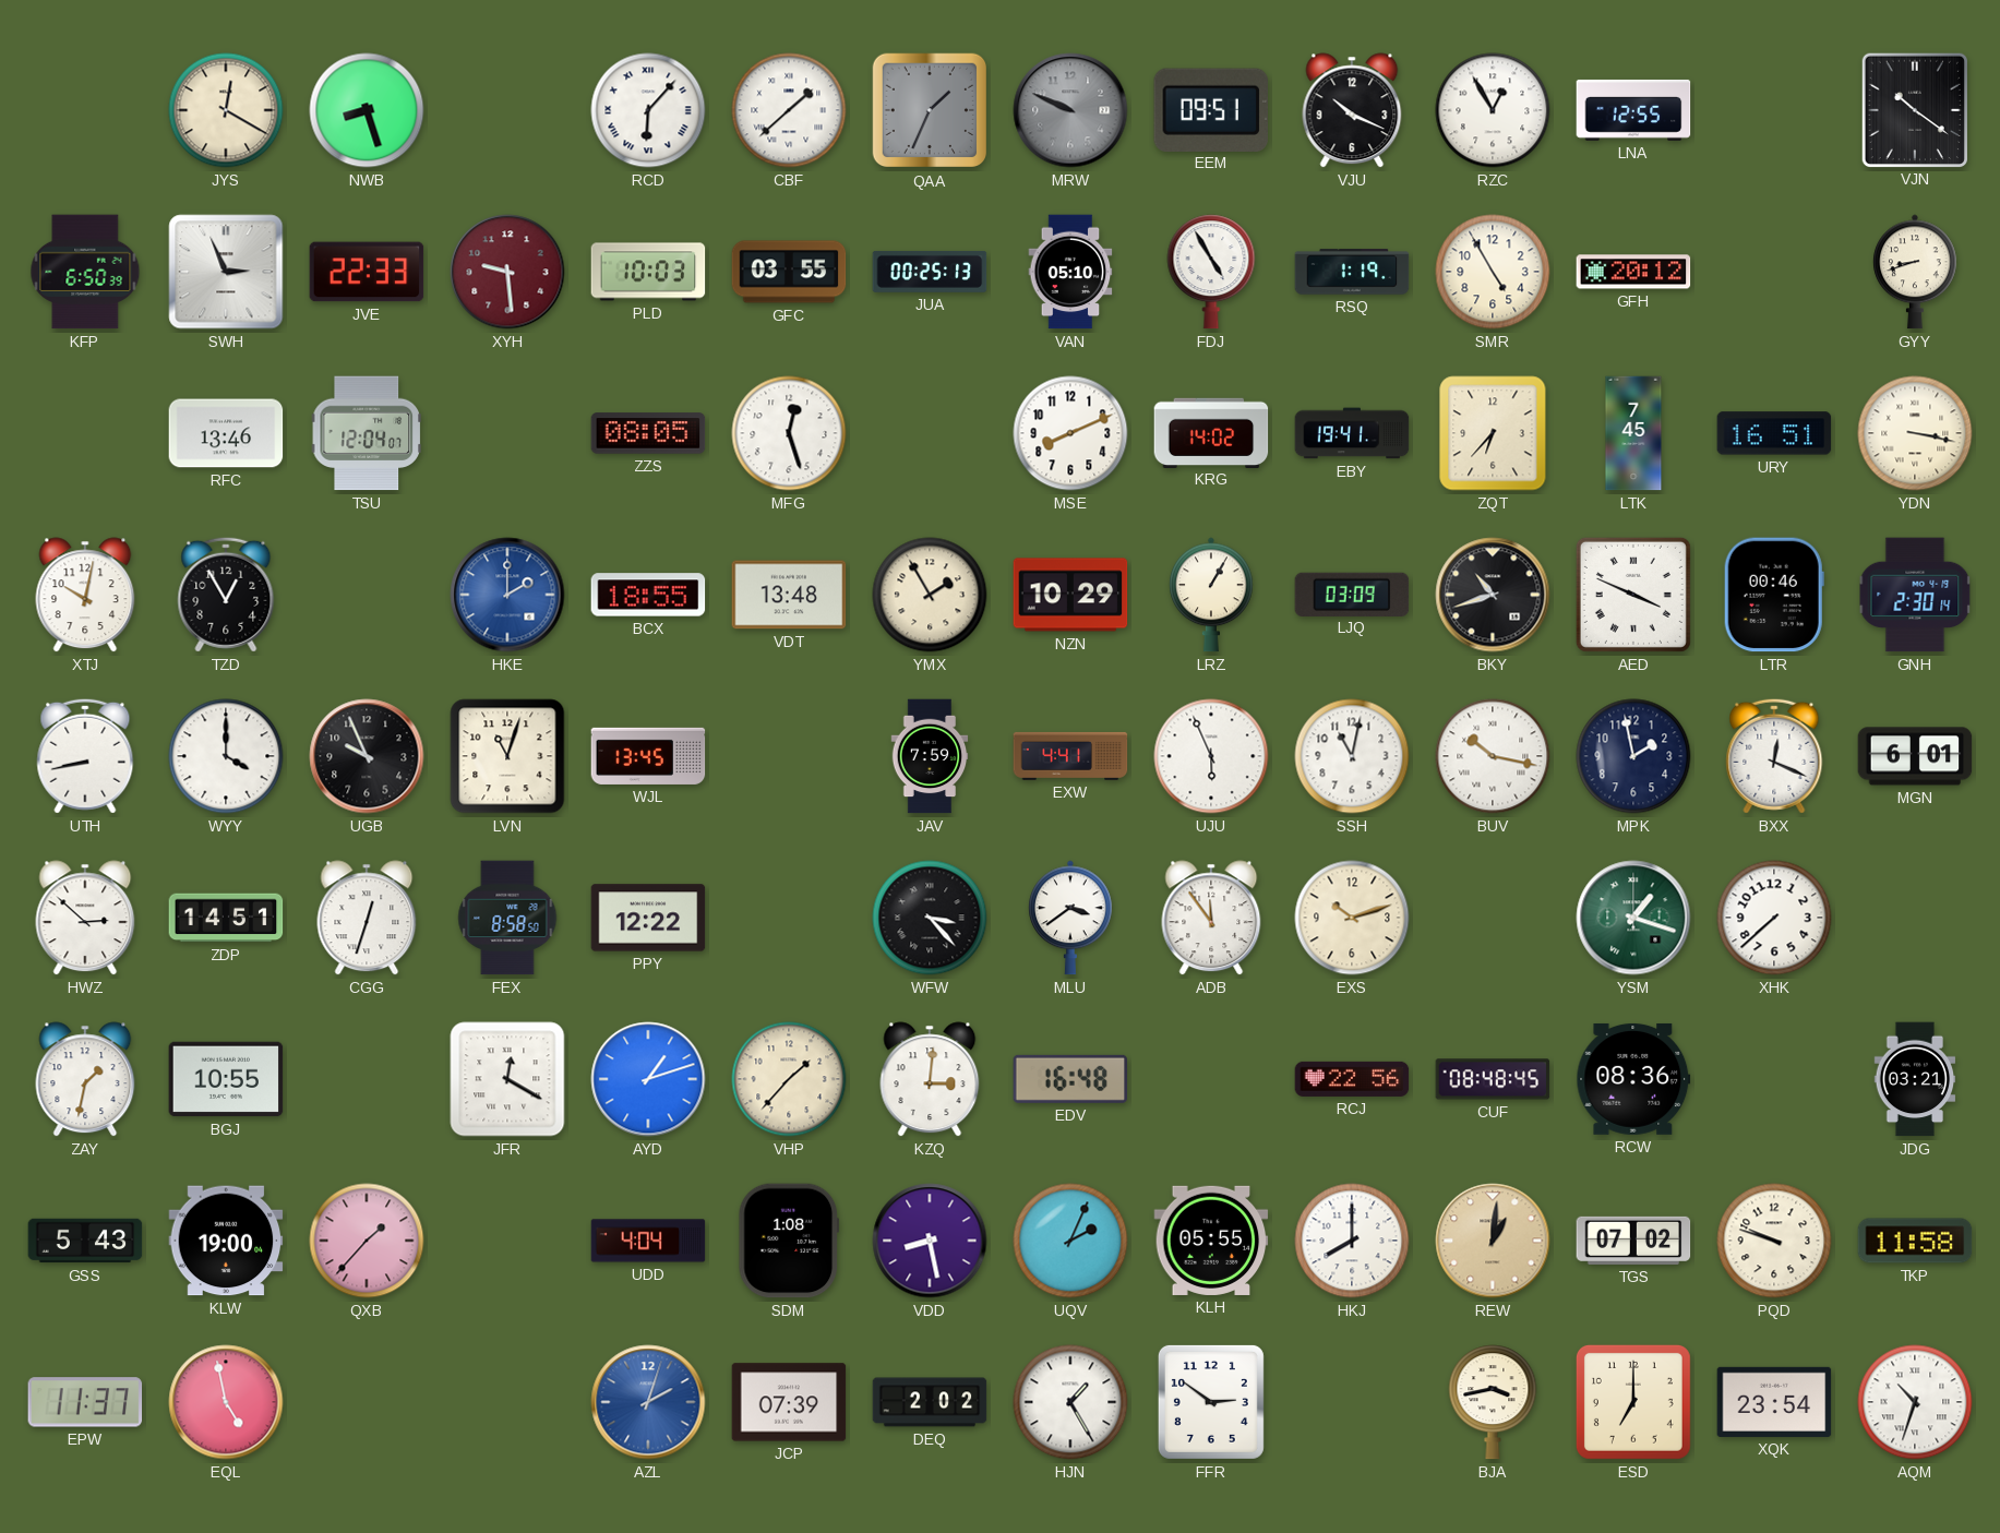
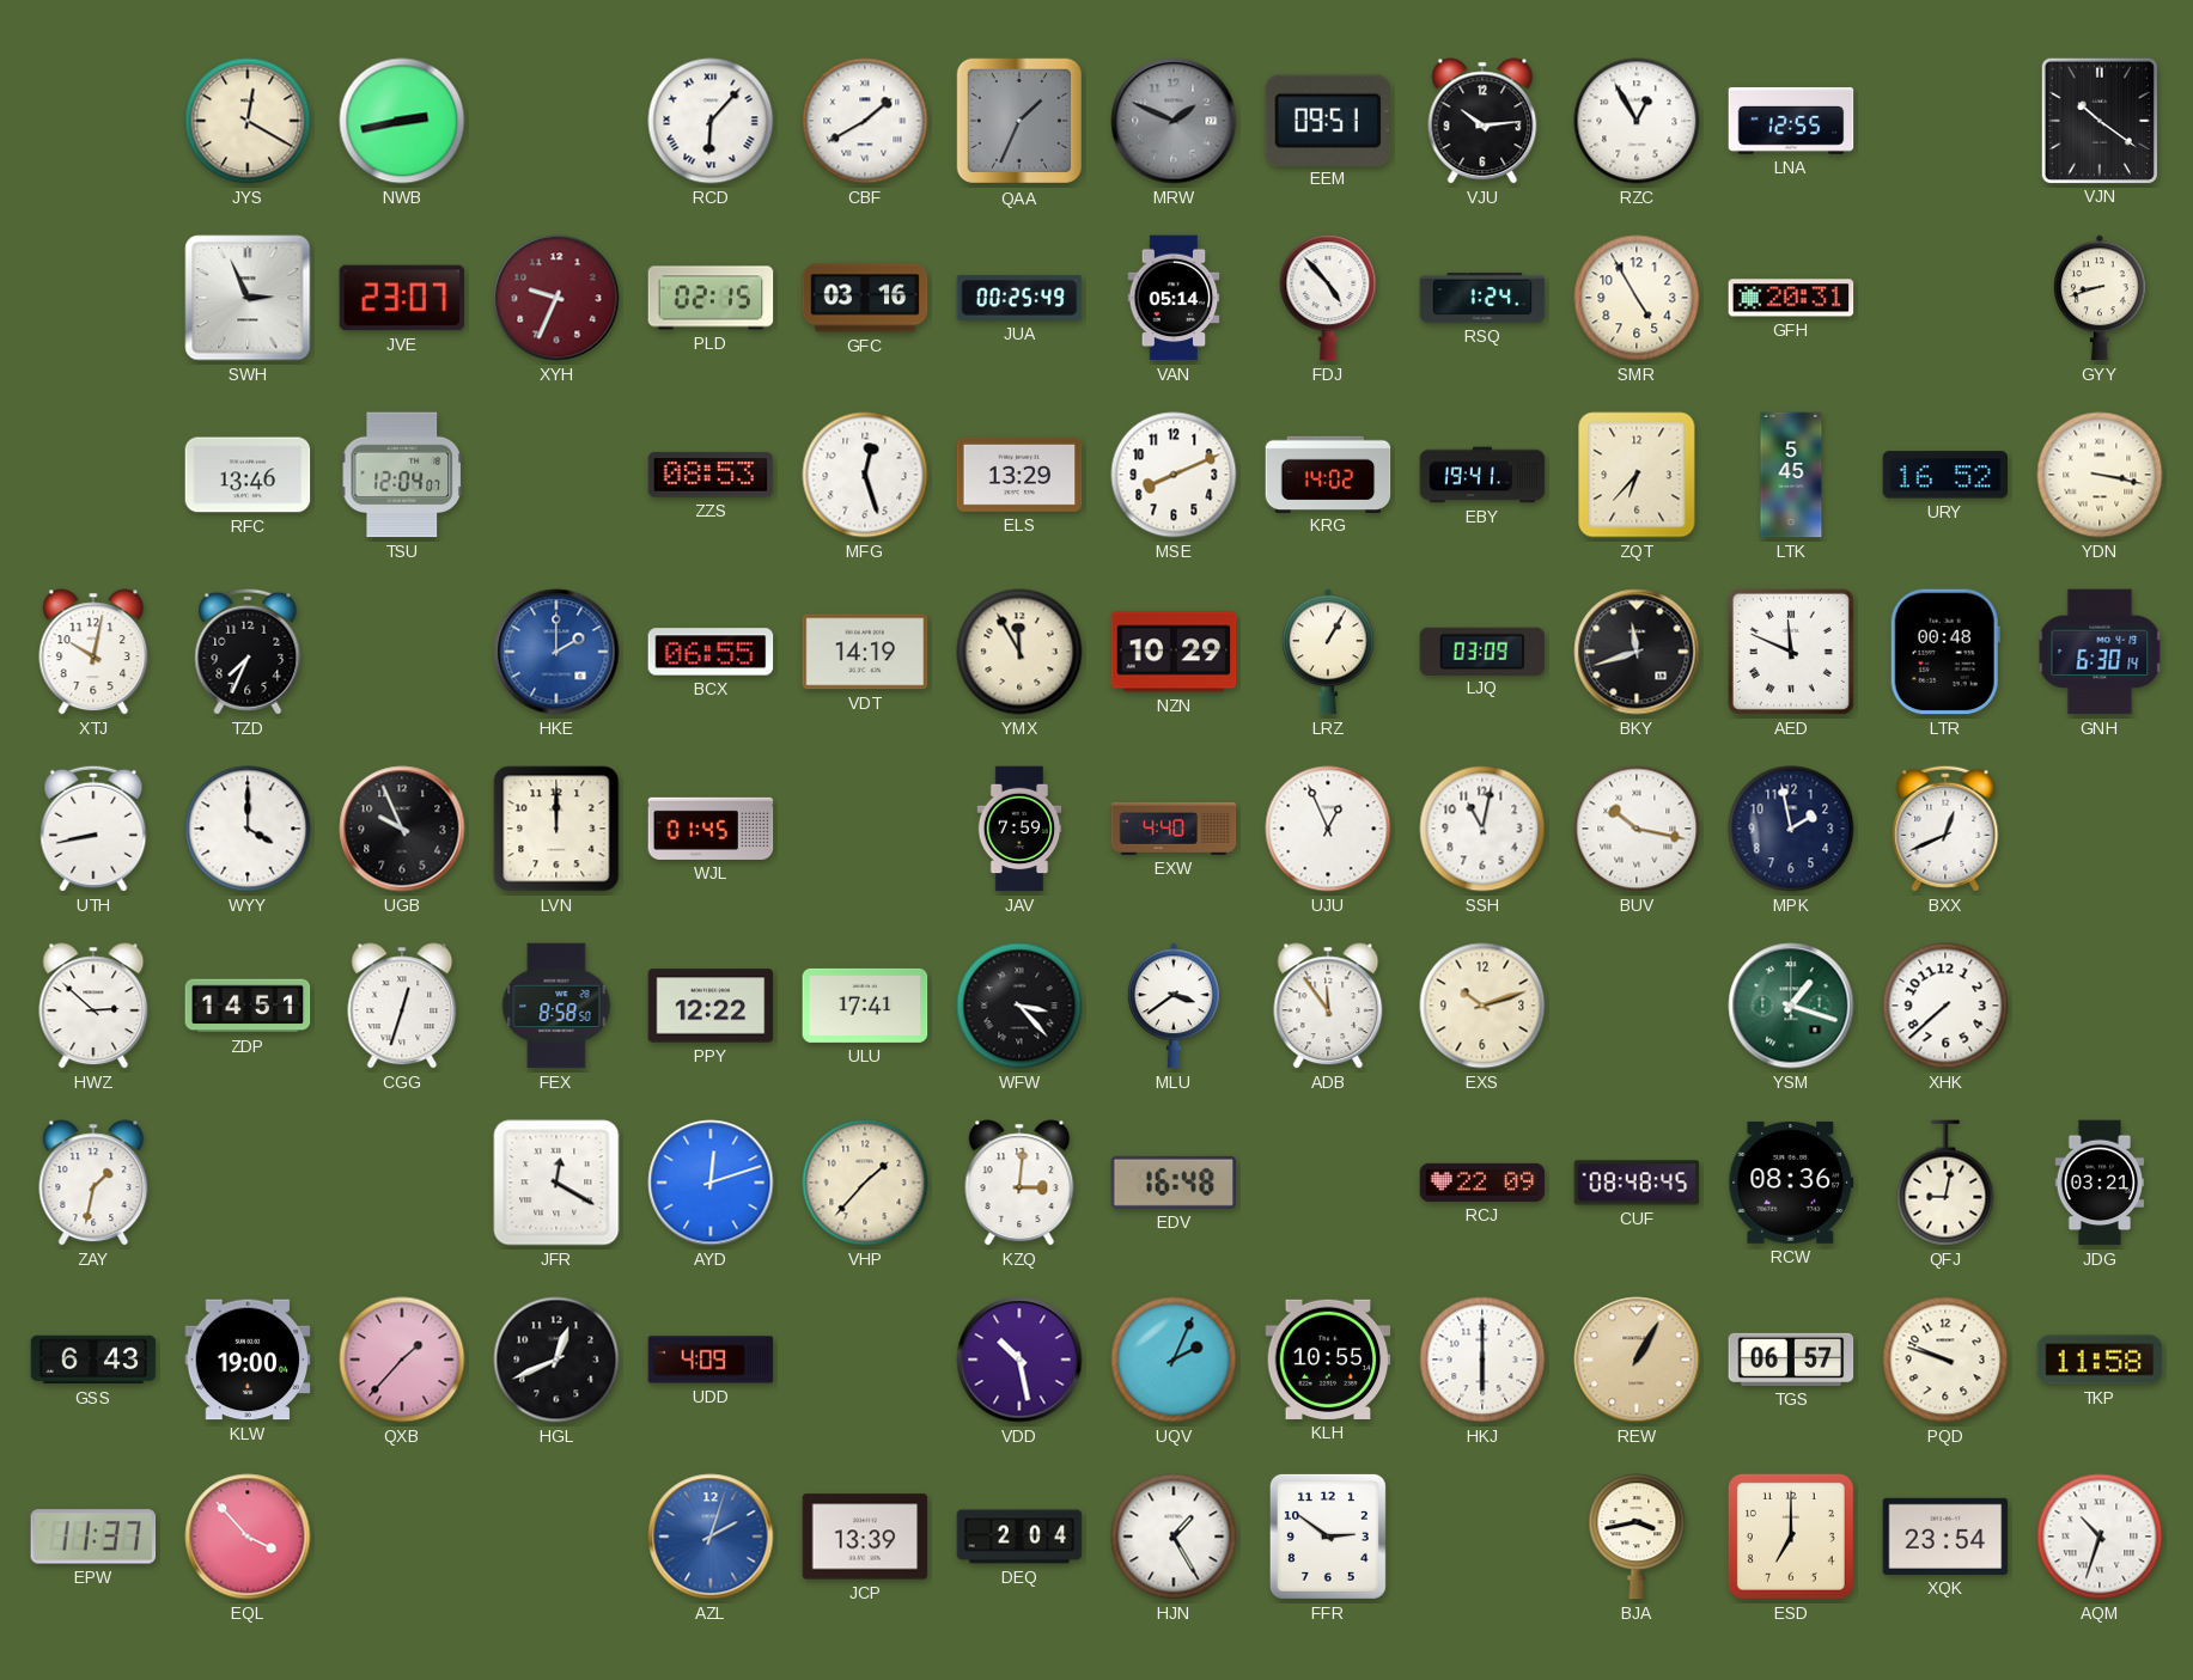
NWB: 8:27 -> 2:43 (402, 121)
CBF: 1:38 -> 1:40 (865, 121)
MRW: 9:49 -> 1:49 (1174, 121)
VJU: 10:19 -> 10:14 (1482, 121)
KFP: 6:50 -> none (85, 272)
JVE: 22:33 -> 23:07 (402, 298)
XYH: 9:29 -> 9:34 (556, 298)
PLD: 10:03 -> 02:15 (711, 298)
GFC: 03:55 -> 03:16 (865, 298)
JUA: 00:25:13 -> 00:25:49 (1019, 298)
VAN: 05:10 -> 05:14 (1174, 298)
FDJ: 4:55 -> 4:53 (1328, 298)
RSQ: 1:19 -> 1:24 (1482, 298)
GFH: 20:12 -> 20:31 (1791, 298)
ZZS: 08:05 -> 08:53 (711, 475)
ELS: none -> 13:29 (1019, 475)
LTK: 7:45 -> 5:45 (1791, 475)
URY: 16:51 -> 16:52 (1945, 475)
TZD: 12:55 -> 7:34 (248, 652)
BCX: 18:55 -> 06:55 (711, 652)
VDT: 13:48 -> 14:19 (865, 652)
YMX: 1:55 -> 11:55 (1019, 652)
BKY: 10:42 -> 11:42 (1637, 652)
AED: 3:49 -> 11:49 (1791, 652)
LTR: 00:46 -> 00:48 (1945, 652)
GNH: 2:30 -> 6:30 (2100, 652)
LVN: 11:03 -> 12:00 (556, 829)
WJL: 13:45 -> 01:45 (711, 829)
EXW: 4:41 -> 4:40 (1174, 829)
UJU: 5:56 -> 12:56 (1328, 829)
BXX: 12:19 -> 12:41 (1945, 829)
MGN: 6:01 -> none (1915, 756)
ULU: none -> 17:41 (865, 1006)
BGJ: 10:55 -> none (226, 1079)
AYD: 1:12 -> 12:12 (711, 1183)
RCJ: 22:56 -> 22:09 (1482, 1183)
QFJ: none -> 9:02 (1945, 1183)
GSS: 5:43 -> 6:43 (93, 1360)
HGL: none -> 12:41 (556, 1360)
UDD: 4:04 -> 4:09 (711, 1360)
SDM: 1:08 -> none (788, 1241)
VDD: 8:28 -> 10:28 (1019, 1360)
KLH: 05:55 -> 10:55 (1328, 1360)
HKJ: 8:00 -> 6:00 (1482, 1360)
REW: 1:01 -> 1:05 (1637, 1360)
TGS: 07:02 -> 06:57 (1791, 1360)
EQL: 4:58 -> 3:53 (248, 1537)
JCP: 07:39 -> 13:39 (865, 1537)
DEQ: 2:02 -> 2:04 (1019, 1537)
